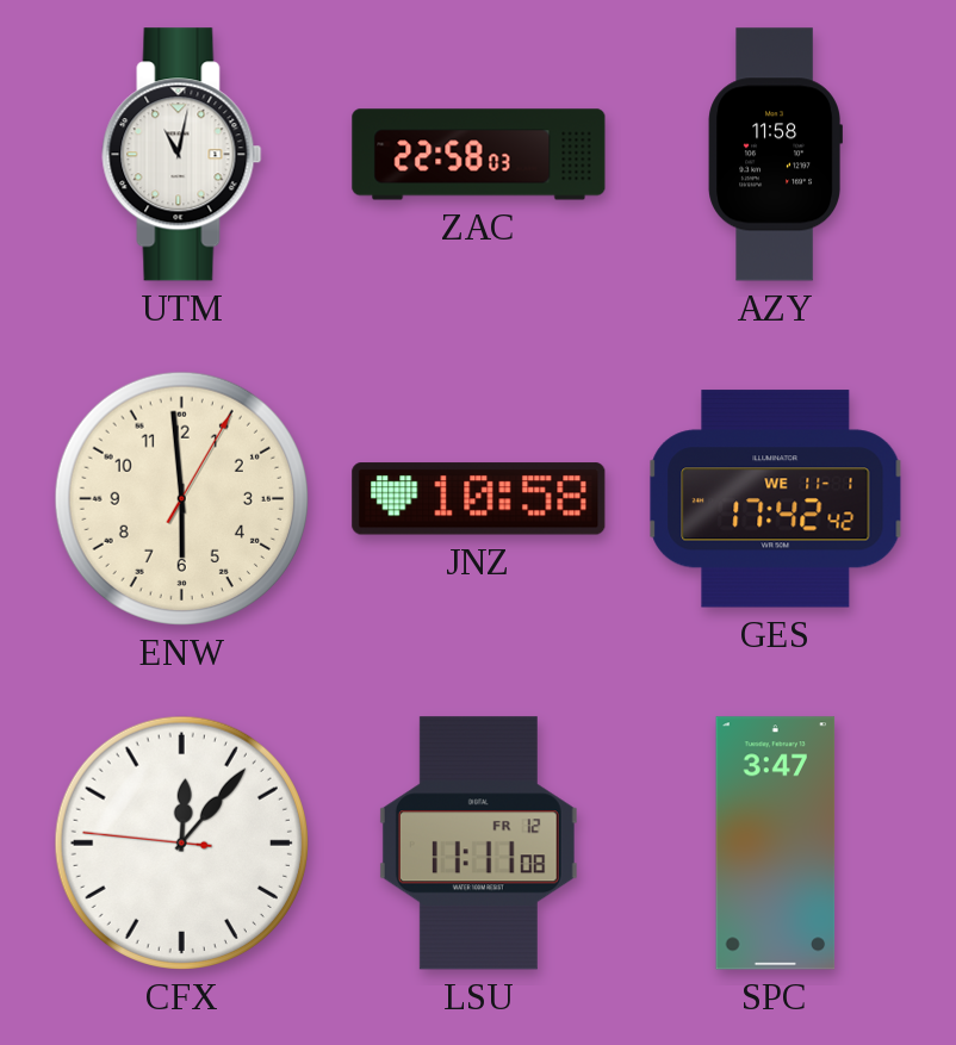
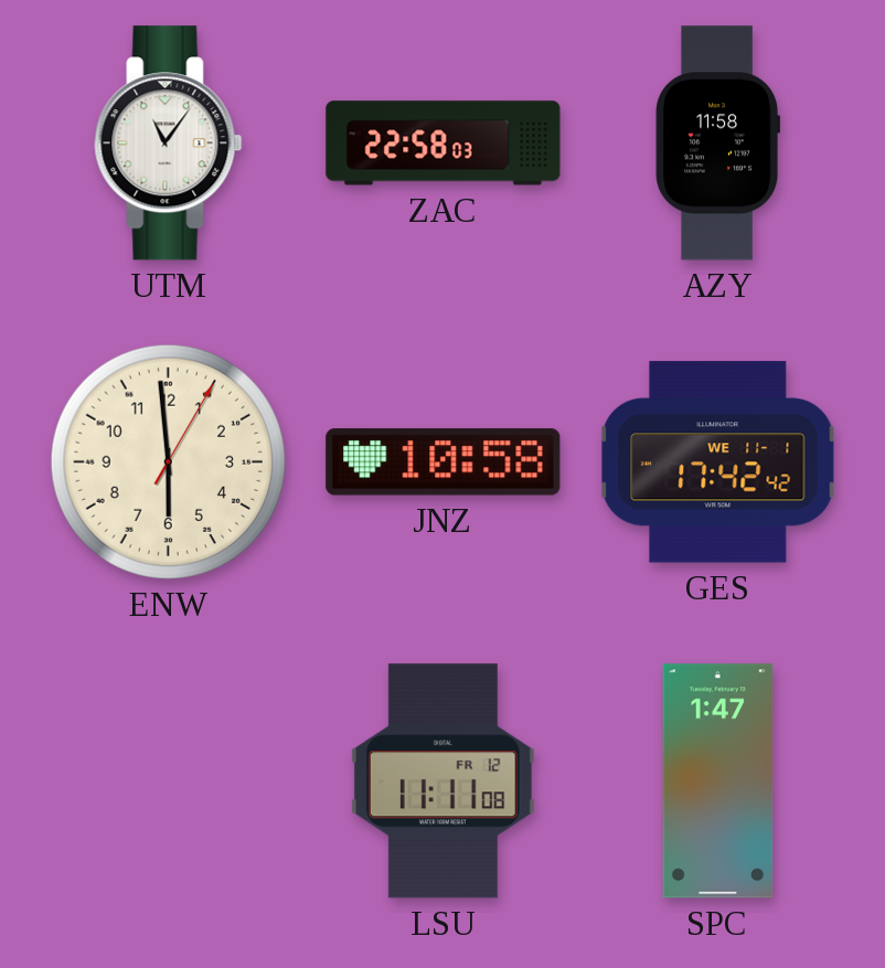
UTM: 11:02 -> 11:06 (169, 143)
CFX: 12:06 -> none (181, 842)
SPC: 3:47 -> 1:47 (718, 781)
